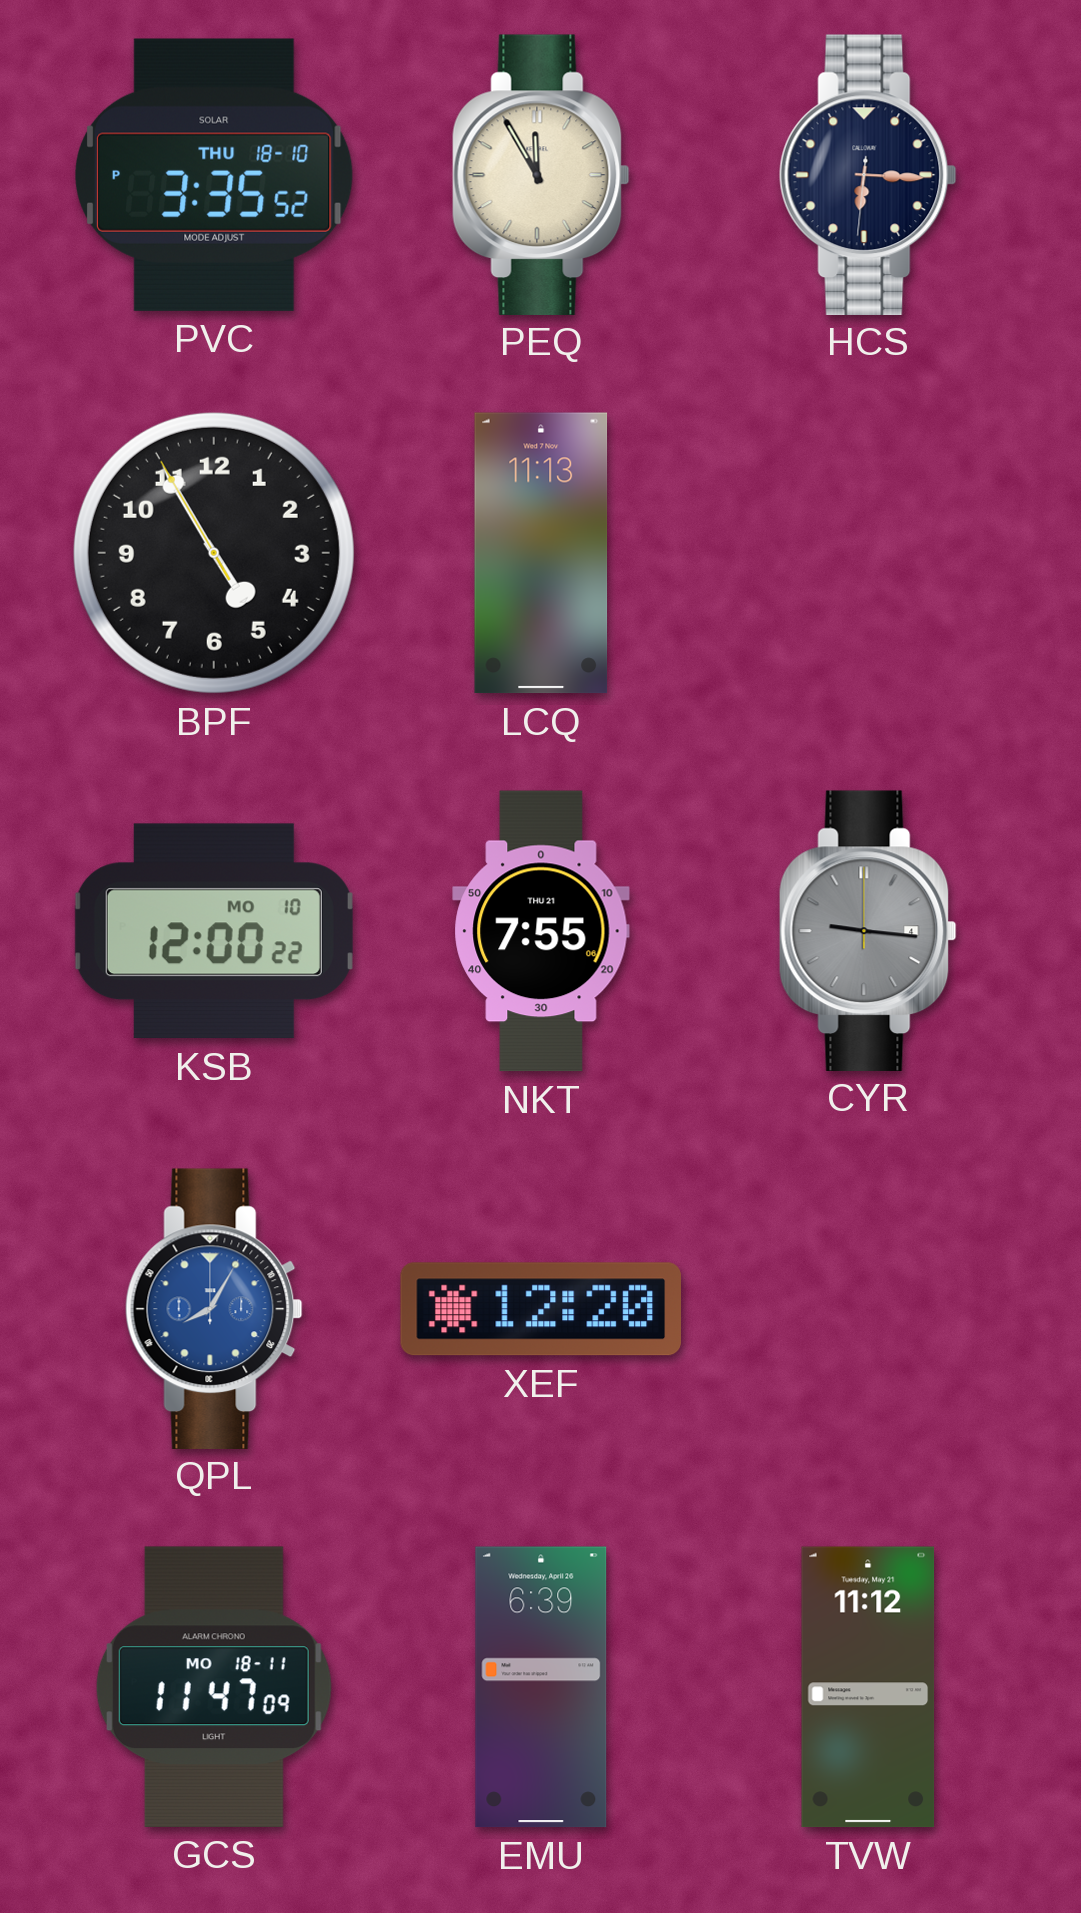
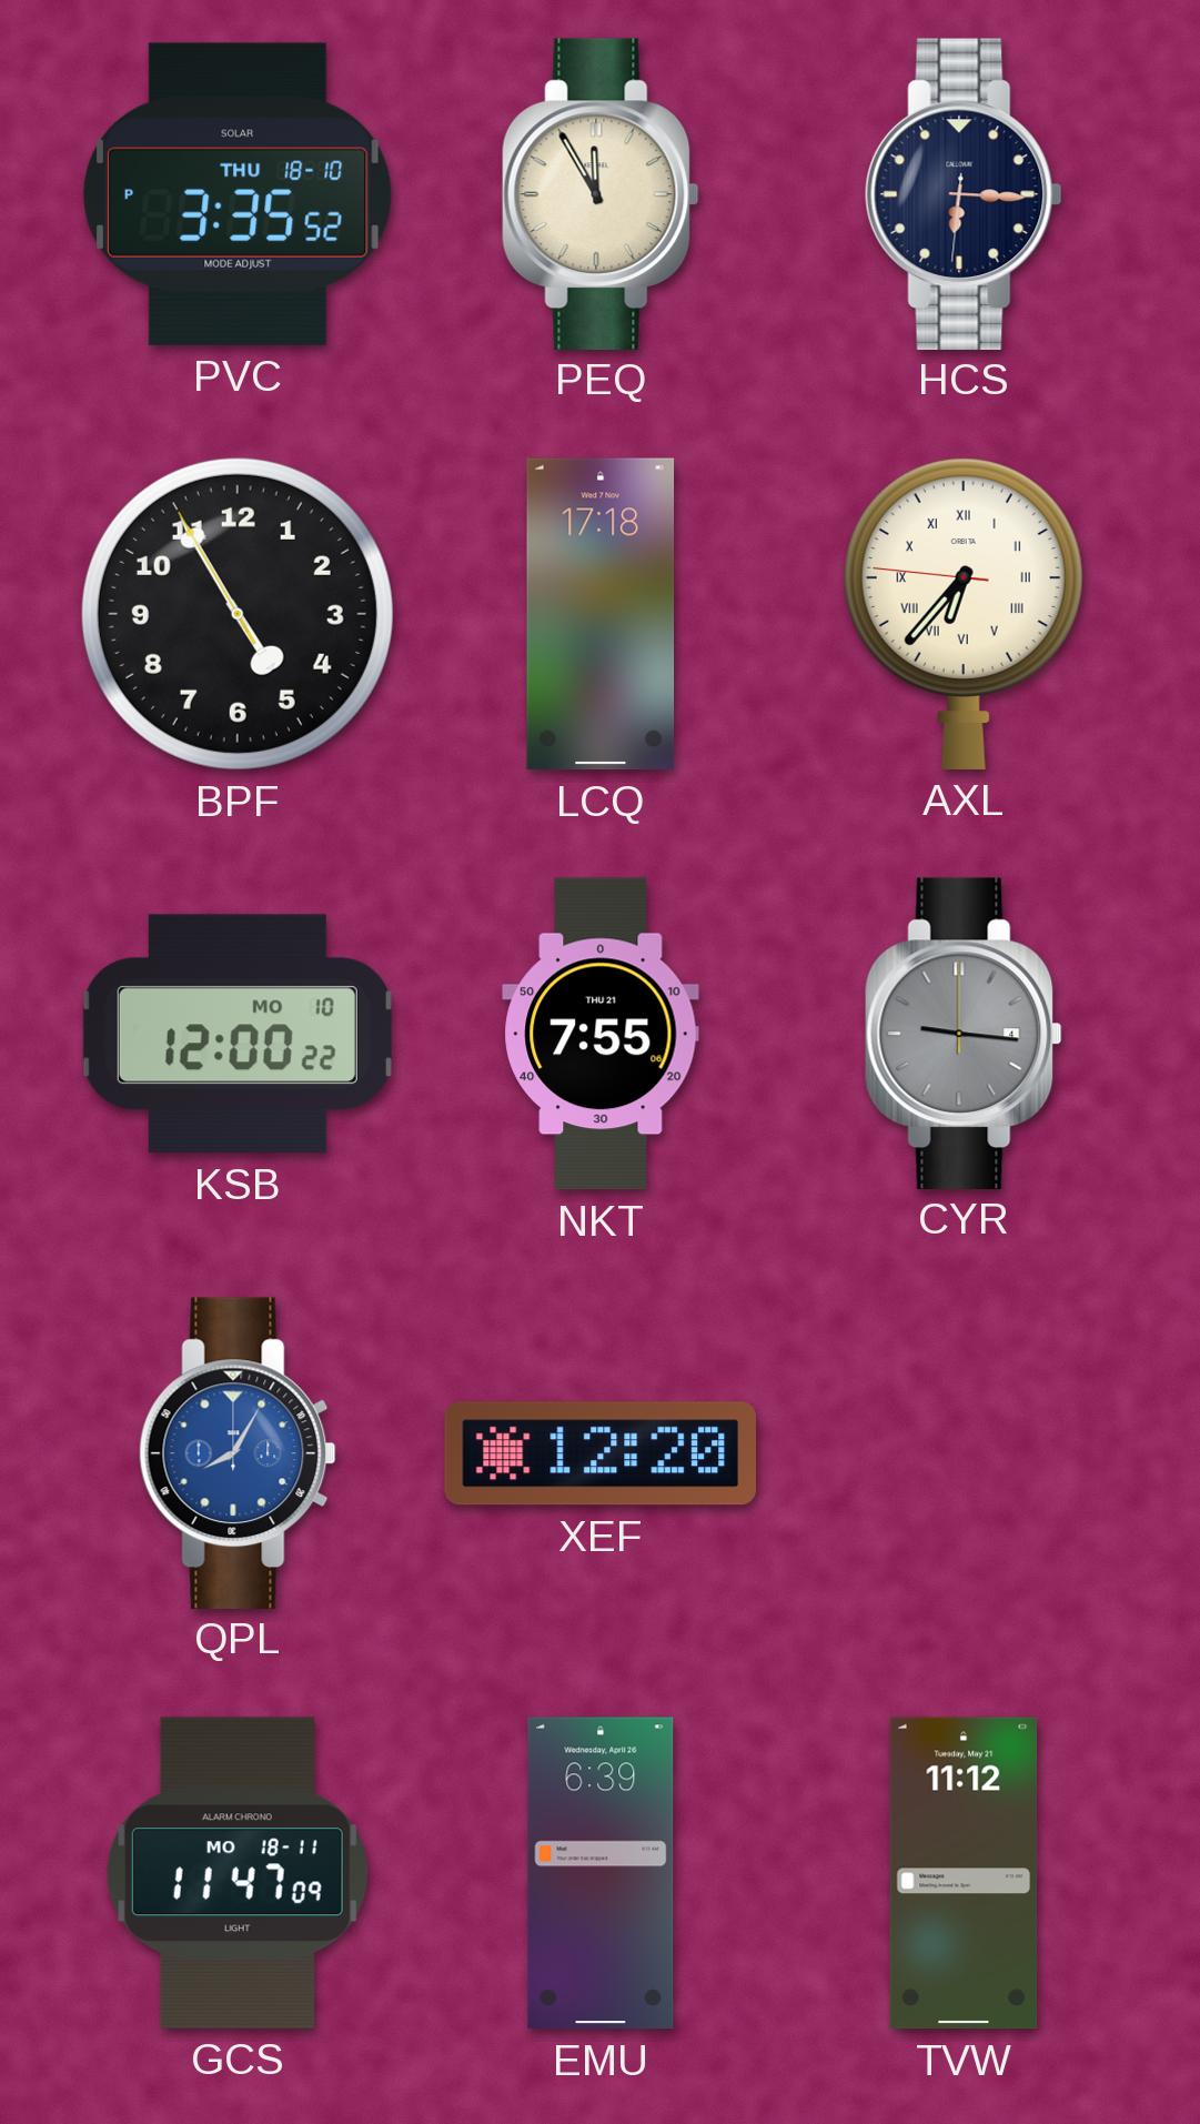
LCQ: 11:13 -> 17:18 (601, 614)
AXL: none -> 6:36 (964, 613)
